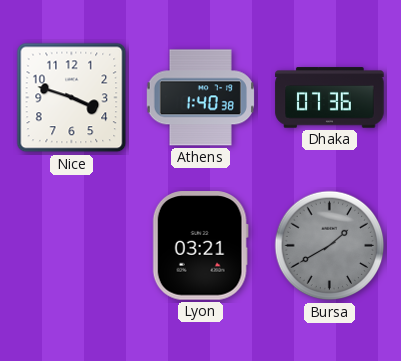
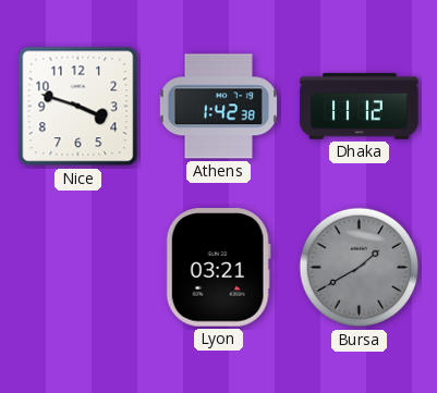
Athens: 1:40 -> 1:42 (218, 107)
Dhaka: 07:36 -> 11:12 (360, 107)
